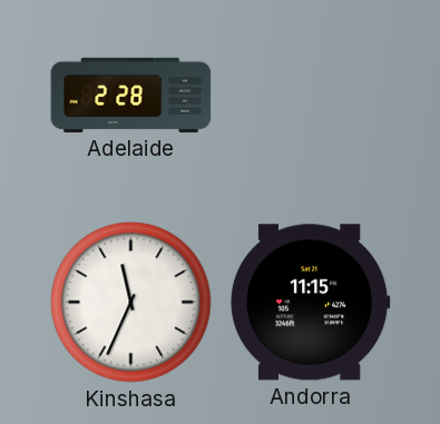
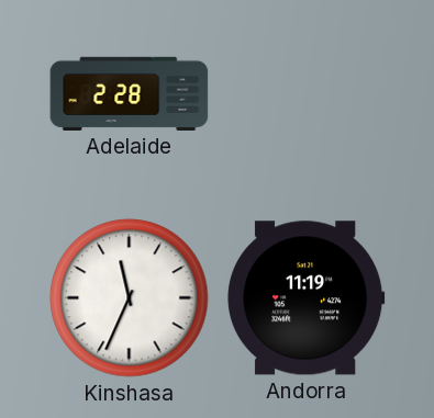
Andorra: 11:15 -> 11:19 (307, 298)
